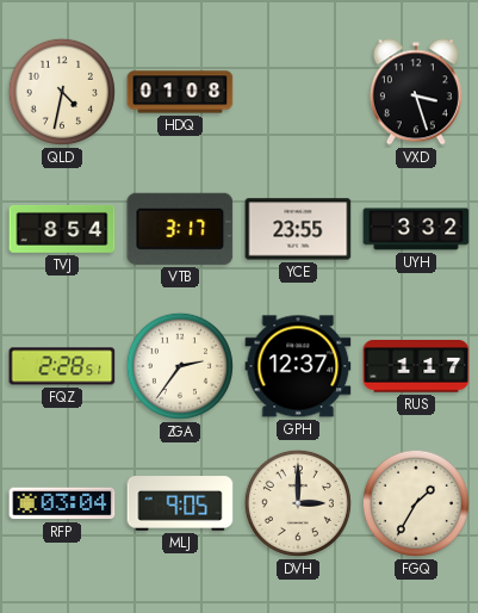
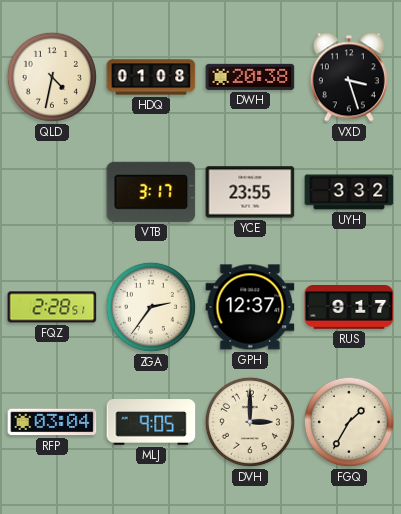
DWH: none -> 20:38 (250, 77)
TVJ: 8:54 -> none (62, 230)
RUS: 1:17 -> 9:17 (349, 308)
